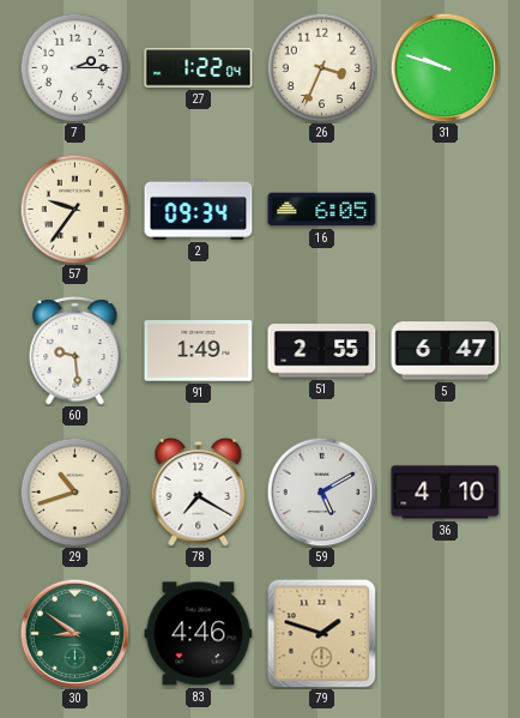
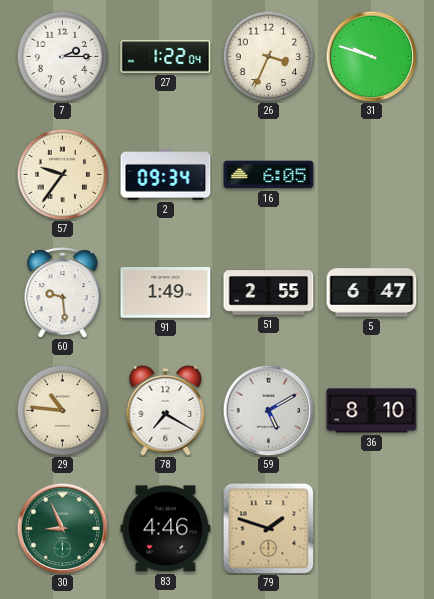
29: 10:42 -> 10:46 (62, 410)
36: 4:10 -> 8:10 (372, 411)
30: 8:51 -> 8:56 (62, 528)
